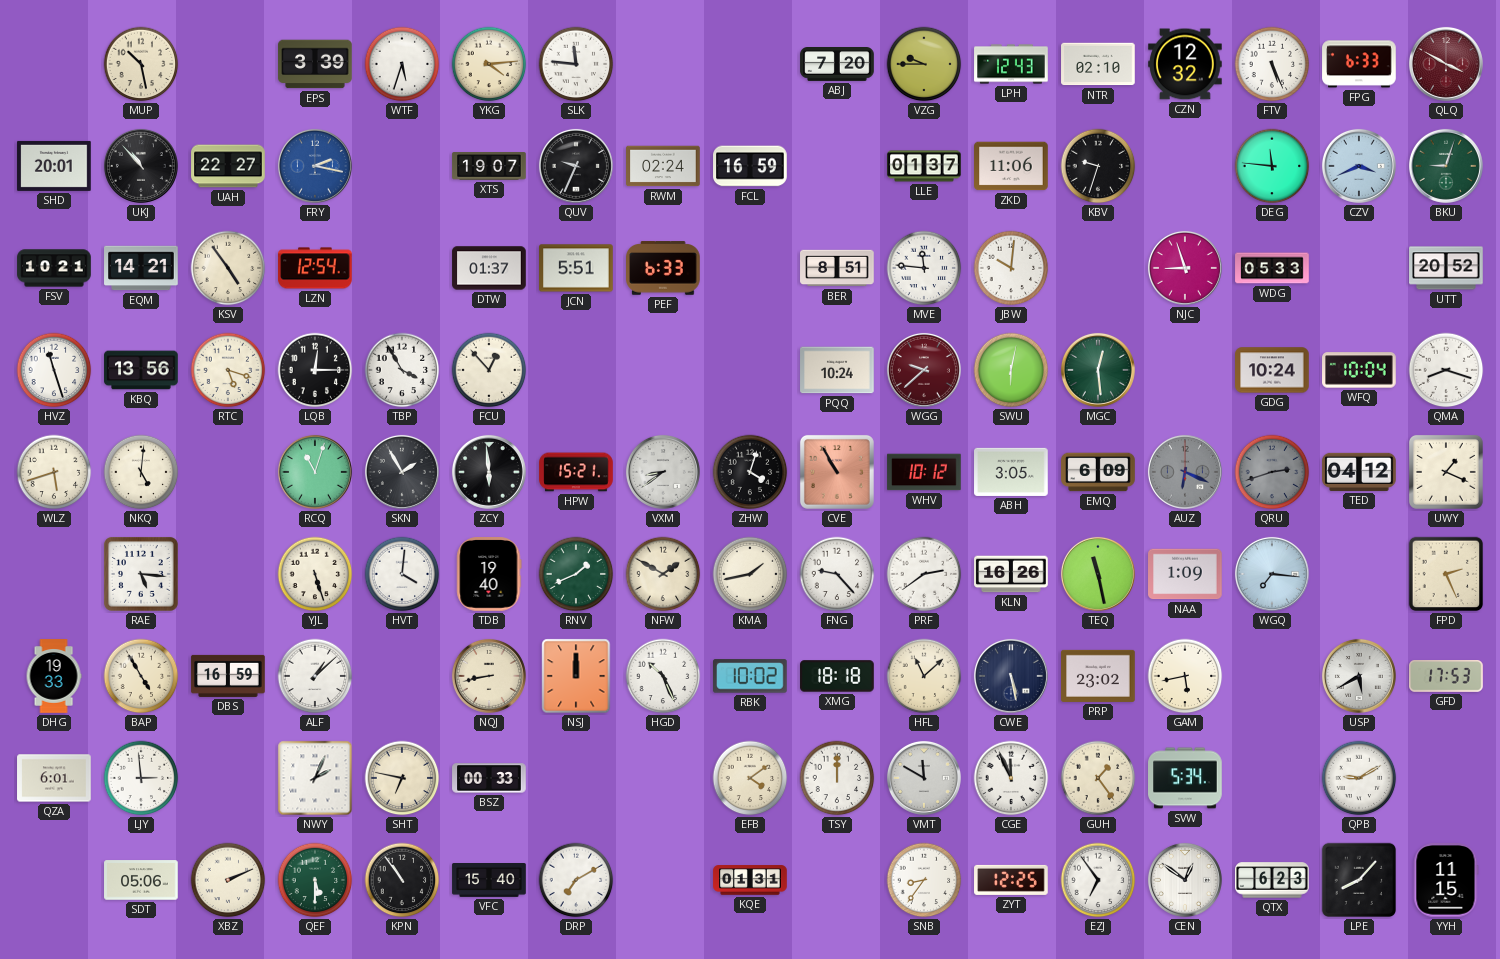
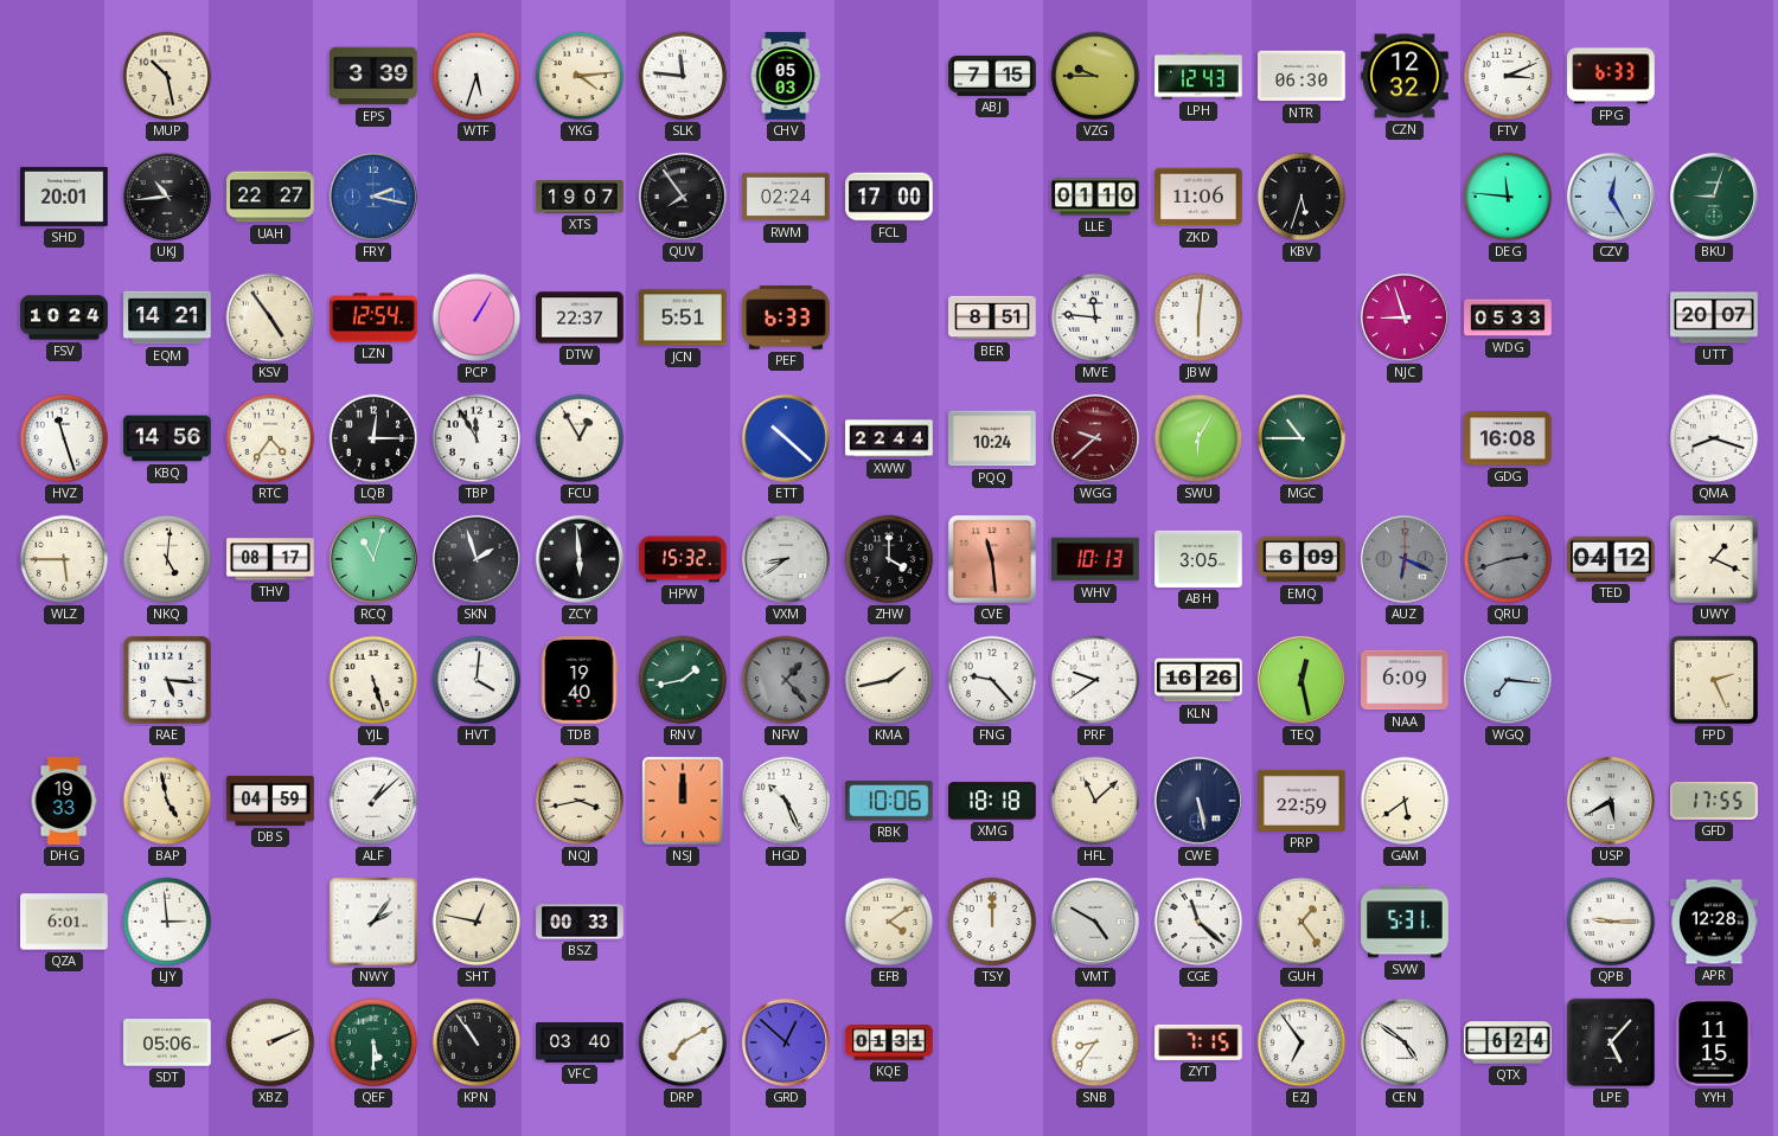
CHV: none -> 05:03 (786, 76)
ABJ: 7:20 -> 7:15 (992, 77)
NTR: 02:10 -> 06:30 (1301, 76)
FTV: 5:26 -> 3:11 (1508, 76)
QLQ: 3:50 -> none (1446, 64)
UKJ: 10:53 -> 10:44 (167, 197)
QUV: 9:34 -> 7:54 (683, 197)
FCL: 16:59 -> 17:00 (889, 197)
LLE: 01:37 -> 01:10 (1095, 197)
KBV: 9:33 -> 5:33 (1301, 197)
CZV: 3:41 -> 12:25 (1611, 197)
FSV: 10:21 -> 10:24 (64, 317)
PCP: none -> 1:05 (477, 317)
DTW: 01:37 -> 22:37 (580, 317)
JBW: 10:01 -> 6:01 (1198, 317)
UTT: 20:52 -> 20:07 (1714, 317)
KBQ: 13:56 -> 14:56 (167, 438)
RTC: 5:18 -> 4:36 (270, 438)
TBP: 3:55 -> 11:55 (477, 438)
FCU: 12:53 -> 12:55 (580, 438)
ETT: none -> 10:22 (786, 438)
XWW: none -> 22:44 (889, 438)
SWU: 6:02 -> 6:05 (1198, 438)
MGC: 12:29 -> 10:45 (1301, 438)
GDG: 10:24 -> 16:08 (1508, 438)
WFQ: 10:04 -> none (1359, 370)
WLZ: 5:42 -> 5:45 (64, 559)
THV: none -> 08:17 (270, 559)
SKN: 1:55 -> 1:57 (477, 559)
HPW: 15:21 -> 15:32 (683, 559)
ZHW: 4:03 -> 4:00 (889, 559)
CVE: 10:55 -> 11:29 (992, 559)
WHV: 10:12 -> 10:13 (1095, 559)
RNV: 1:41 -> 1:43 (683, 680)
NFW: 1:50 -> 1:23 (786, 680)
NFW dial: cream -> grey (786, 680)
PRF: 2:39 -> 9:39 (1095, 680)
TEQ: 11:28 -> 12:28 (1301, 680)
NAA: 1:09 -> 6:09 (1405, 680)
BAP: 4:55 -> 4:58 (167, 801)
DBS: 16:59 -> 04:59 (270, 801)
NQJ: 8:43 -> 3:43 (580, 801)
RBK: 10:02 -> 10:06 (890, 801)
PRP: 23:02 -> 22:59 (1301, 801)
GAM: 5:43 -> 5:39 (1405, 801)
GFD: 17:53 -> 17:55 (1714, 802)
NWY: 2:04 -> 2:06 (373, 922)
SHT: 6:47 -> 12:47 (477, 922)
VMT: 11:50 -> 4:50 (1095, 922)
CGE: 11:56 -> 11:22 (1198, 922)
SVW: 5:34 -> 5:31 (1405, 922)
QPB: 9:10 -> 9:15 (1611, 922)
APR: none -> 12:28 (1714, 922)
VFC: 15:40 -> 03:40 (580, 1044)
GRD: none -> 12:52 (786, 1042)
ZYT: 12:25 -> 7:15 (1198, 1042)
CEN: 12:51 -> 4:51 (1405, 1042)
QTX: 6:23 -> 6:24 (1508, 1042)
LPE: 8:07 -> 5:07 (1611, 1042)
